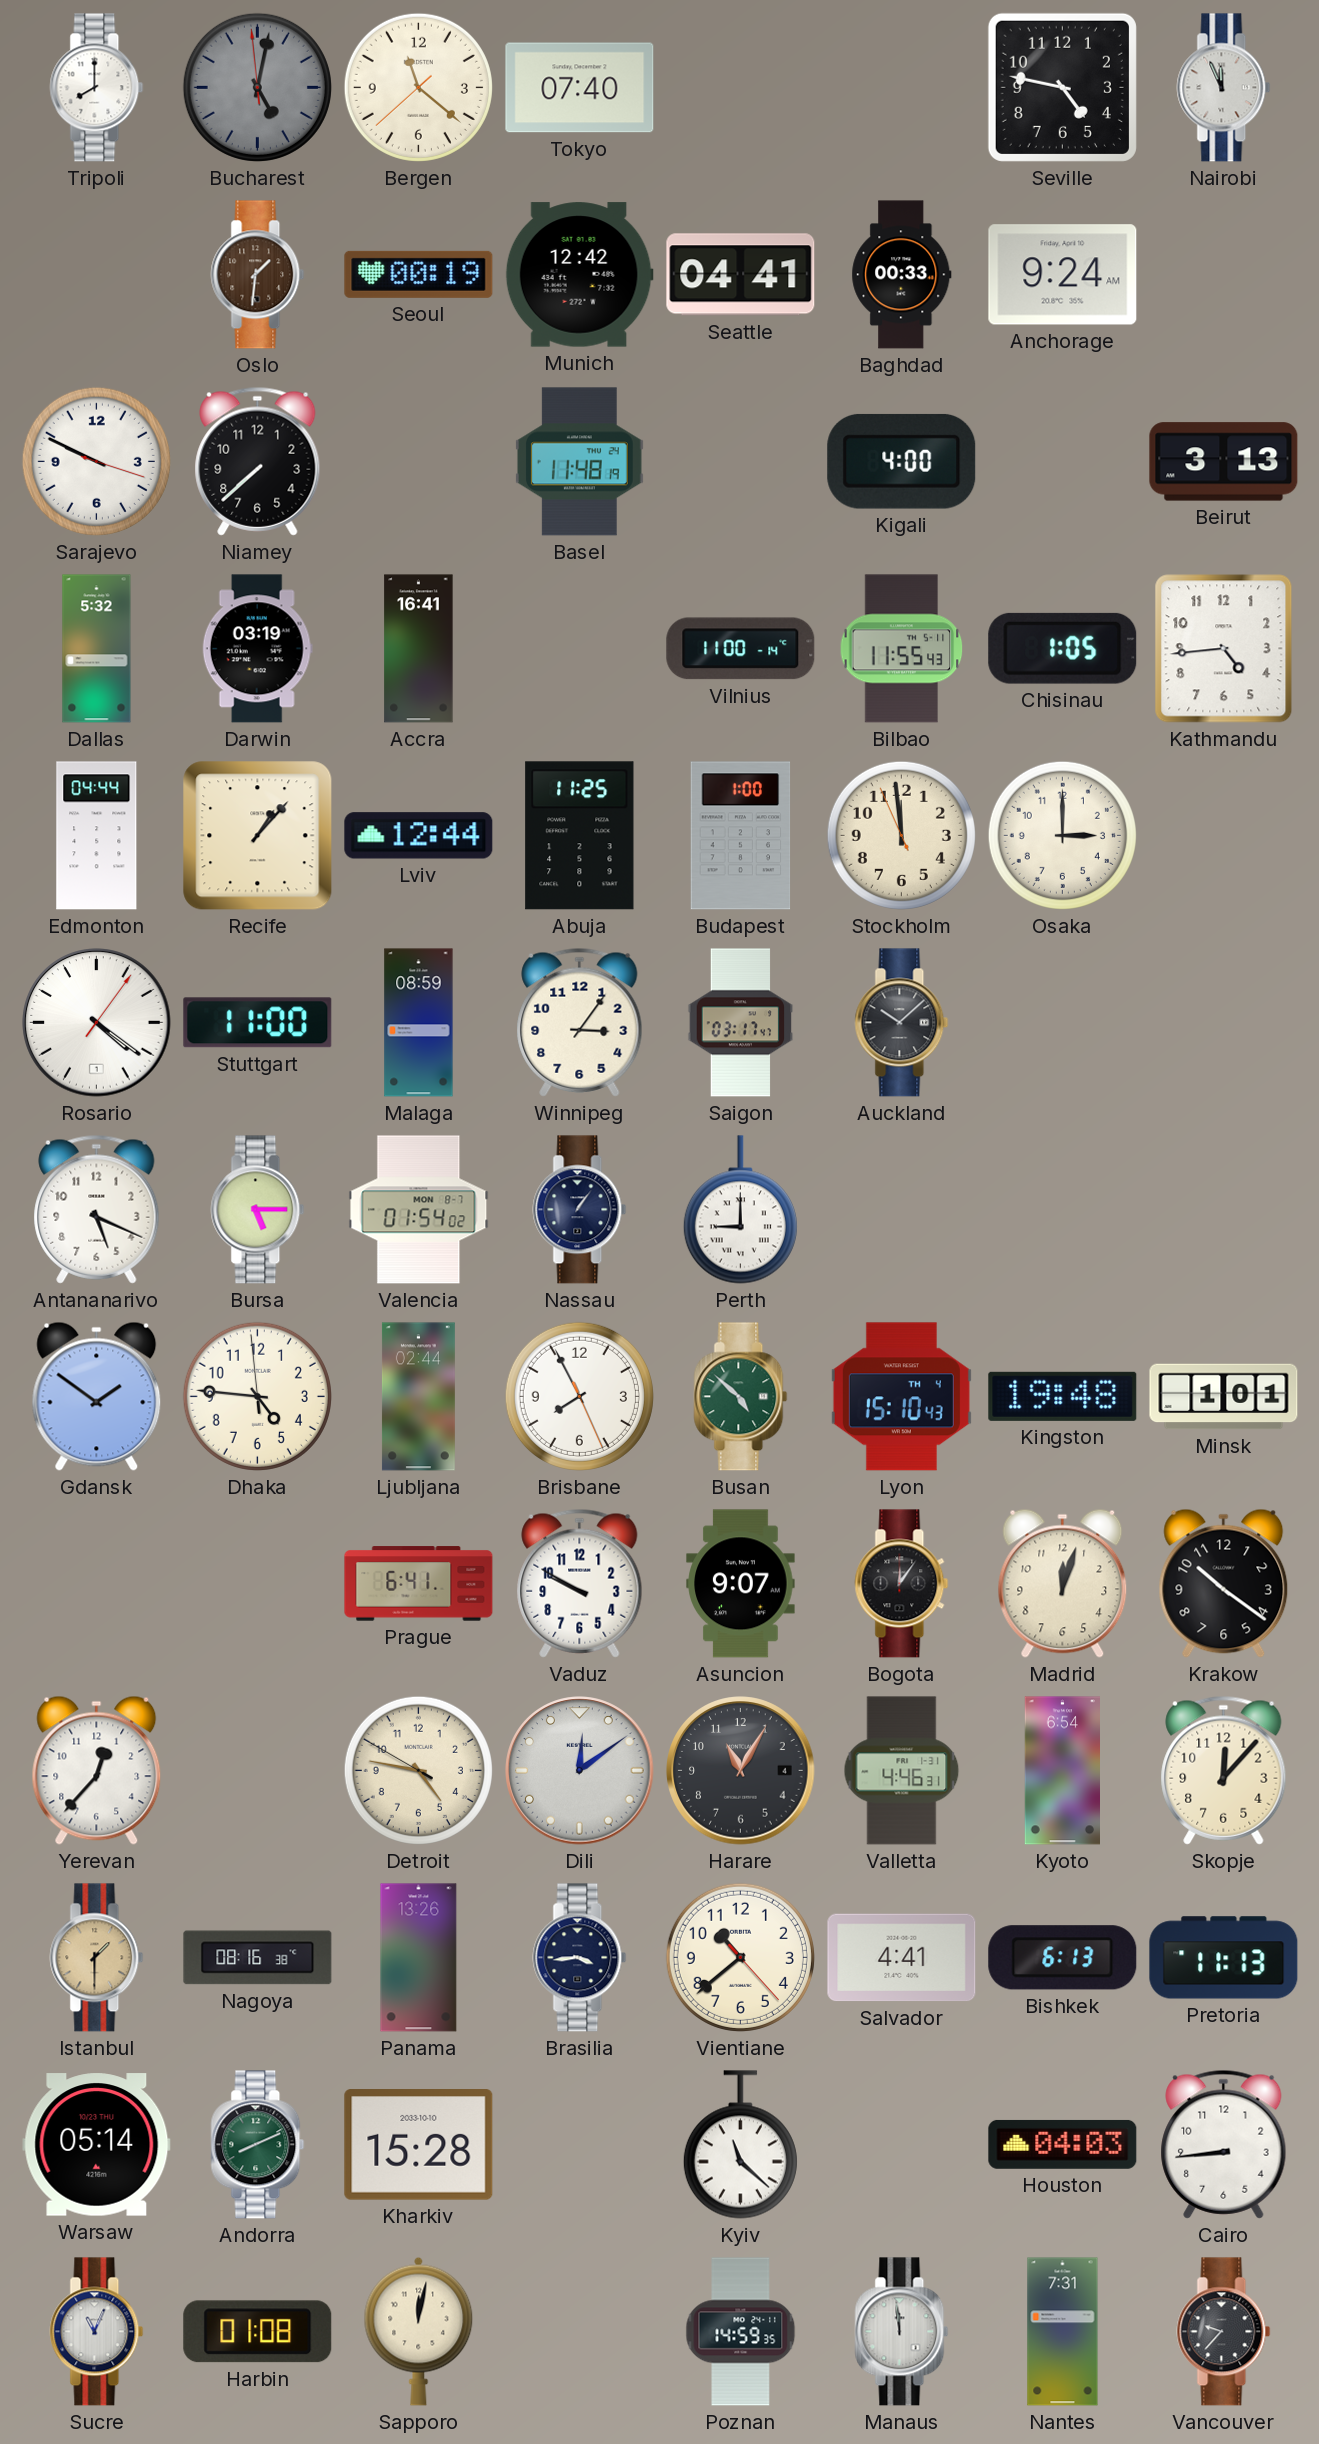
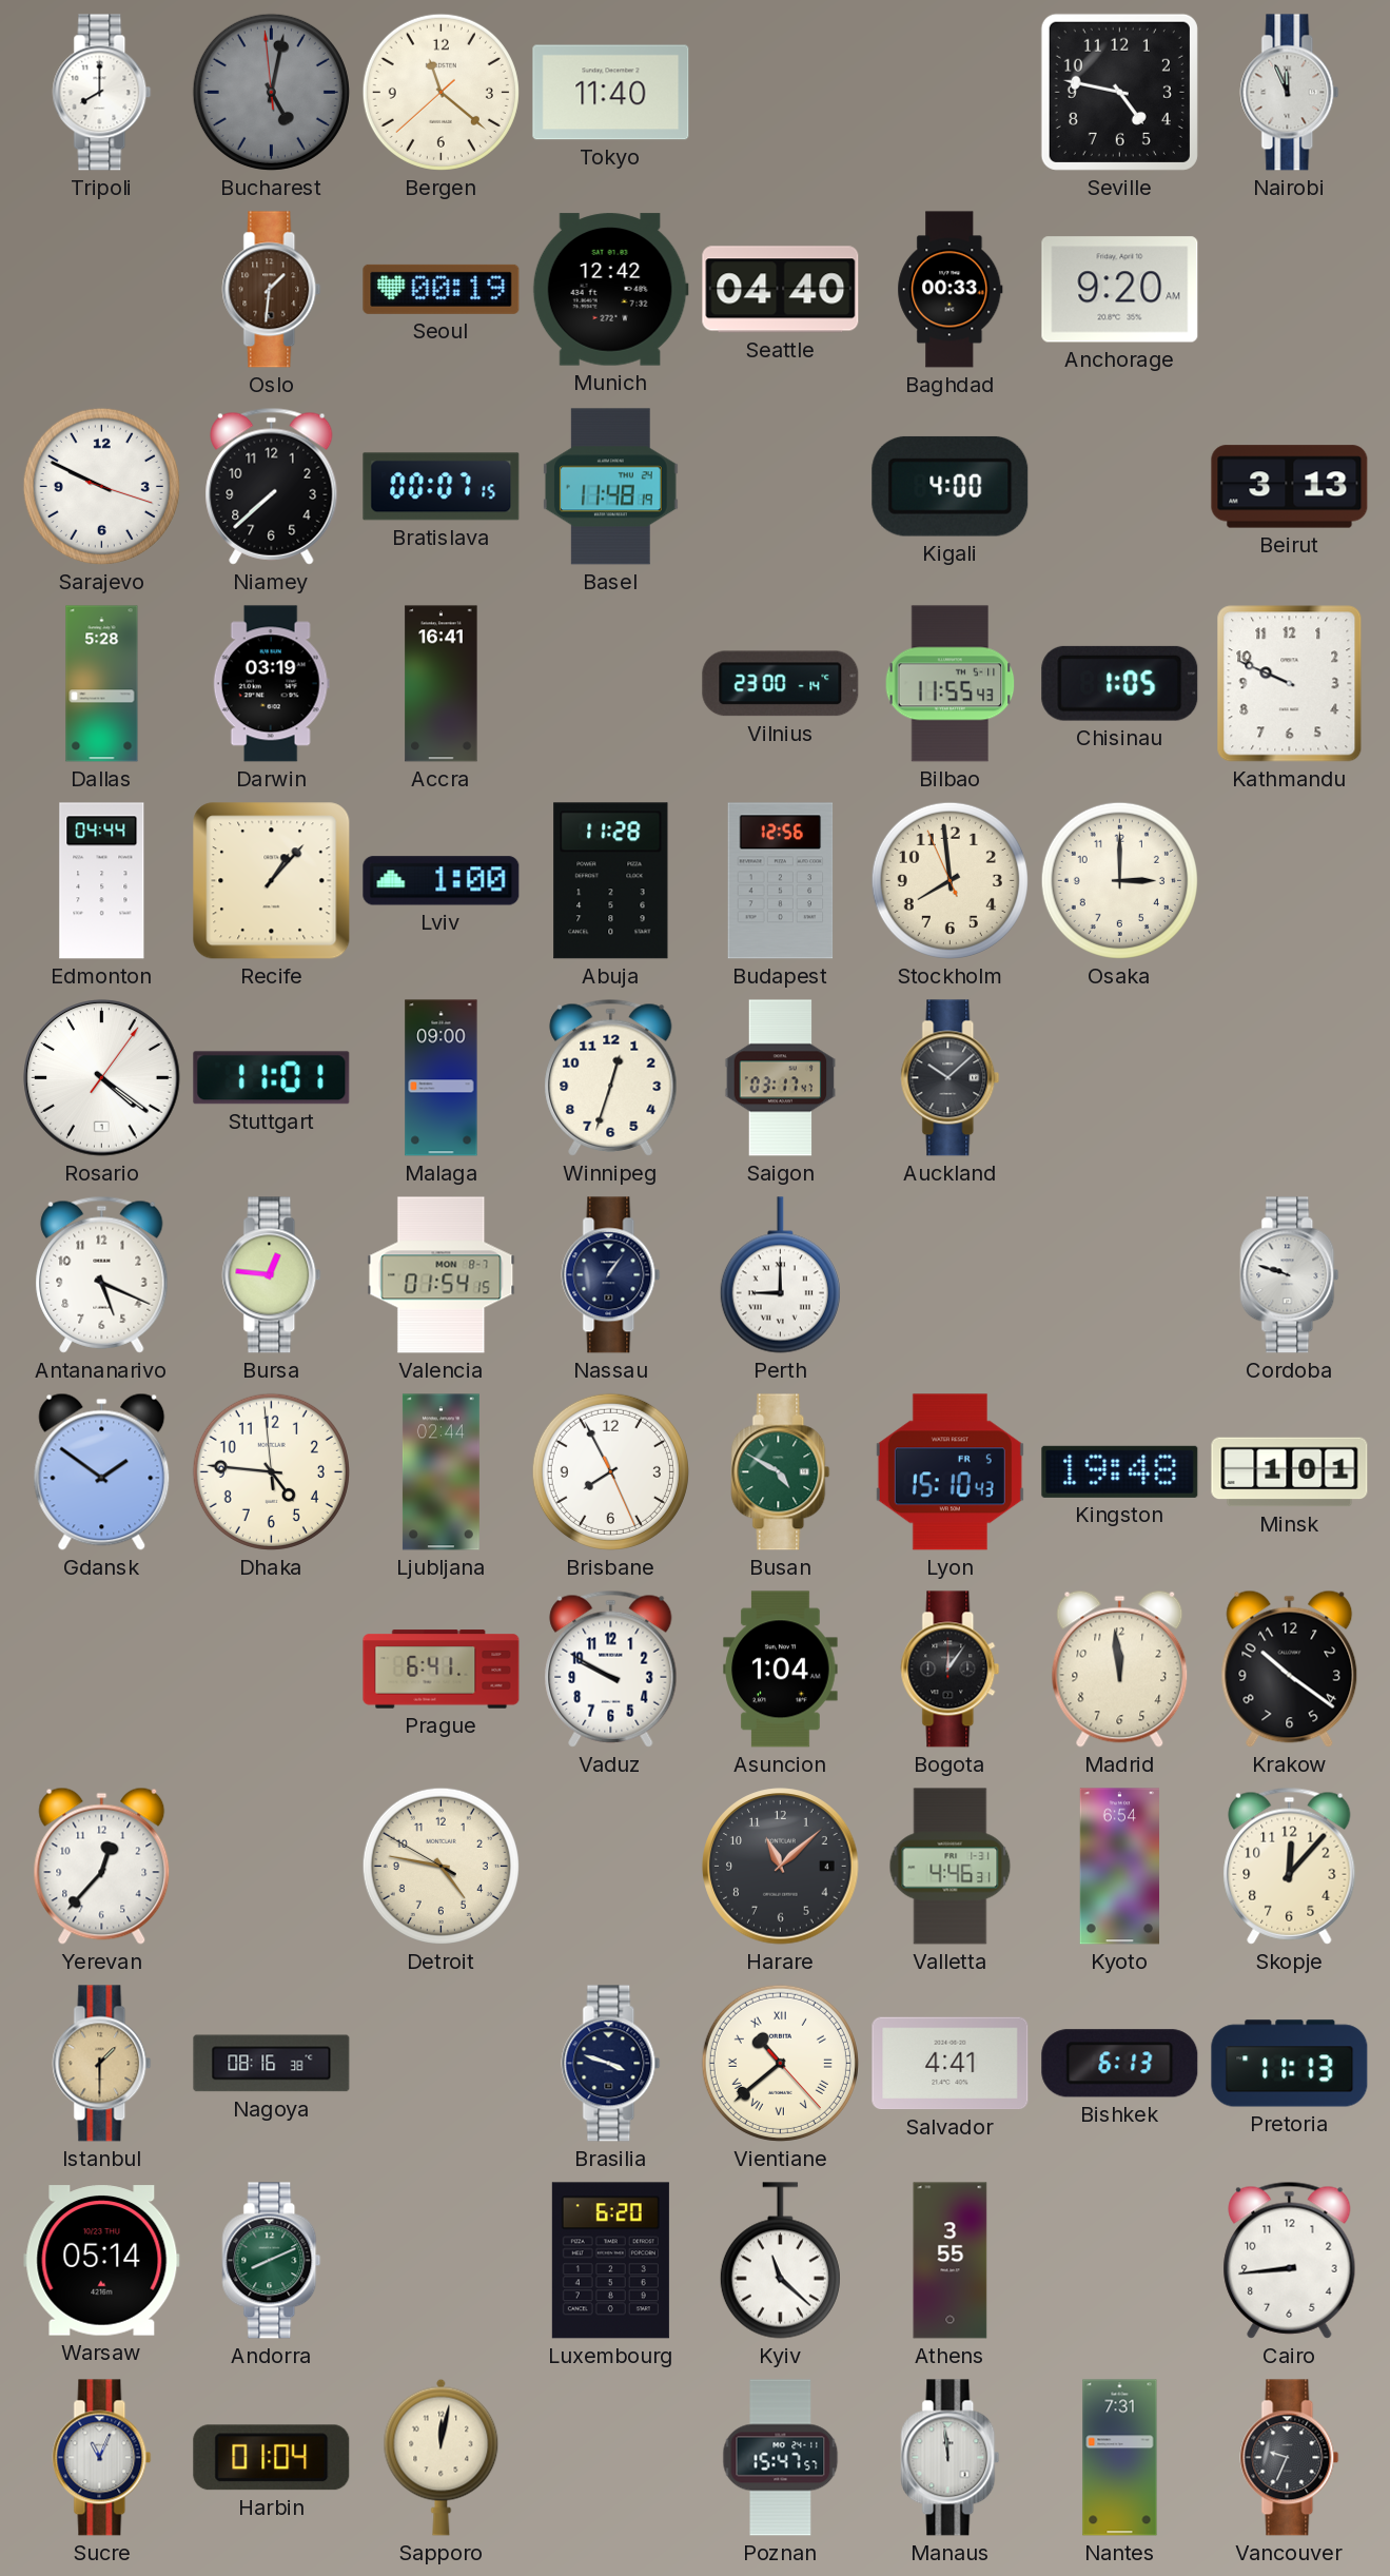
Tokyo: 07:40 -> 11:40 (611, 93)
Seattle: 04:41 -> 04:40 (781, 290)
Anchorage: 9:24 -> 9:20 (1120, 290)
Bratislava: none -> 00:07 (442, 487)
Dallas: 5:32 -> 5:28 (102, 684)
Vilnius: 11:00 -> 23:00 (781, 684)
Kathmandu: 4:44 -> 9:49 (1290, 684)
Lviv: 12:44 -> 1:00 (442, 881)
Abuja: 11:25 -> 11:28 (611, 881)
Budapest: 1:00 -> 12:56 (781, 881)
Stockholm: 11:58 -> 7:58 (949, 880)
Stuttgart: 11:00 -> 11:01 (272, 1078)
Malaga: 08:59 -> 09:00 (442, 1078)
Winnipeg: 3:06 -> 12:33 (611, 1077)
Bursa: 5:15 -> 12:46 (272, 1275)
Valencia: 01:54:02 -> 01:54:15 (442, 1275)
Cordoba: none -> 9:48 (1290, 1275)
Busan: 4:52 -> 4:50 (781, 1472)
Lyon date: TH 4 -> FR 5 (949, 1472)
Asuncion: 9:07 -> 1:04 (781, 1670)
Madrid: 12:03 -> 11:59 (1120, 1668)
Dili: 12:09 -> none (580, 1771)
Harare: 11:05 -> 11:08 (781, 1867)
Panama: 13:26 -> none (419, 1958)
Brasilia: 3:44 -> 3:48 (611, 2064)
Vientiane numerals: Arabic -> Roman (780, 2063)
Kharkiv: 15:28 -> none (419, 2145)
Luxembourg: none -> 6:20 (610, 2261)
Athens: none -> 3:55 (951, 2261)
Houston: 04:03 -> none (1063, 2144)
Harbin: 01:08 -> 01:04 (272, 2458)
Poznan: 14:59 -> 15:47 (781, 2458)
Vancouver: 9:37 -> 9:34 (1290, 2458)
